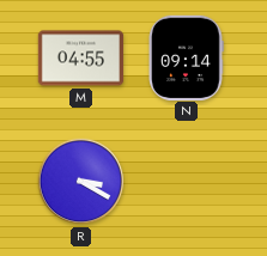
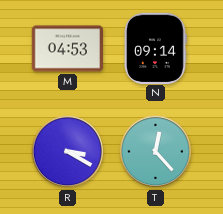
M: 04:55 -> 04:53 (68, 49)
T: none -> 12:23 (156, 152)
